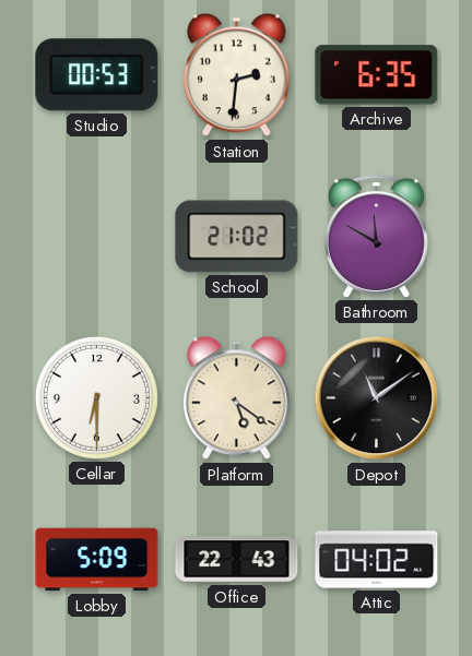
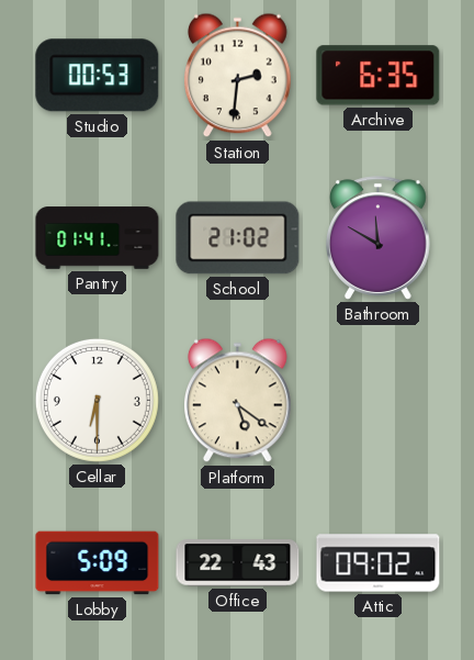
Pantry: none -> 01:41 (98, 238)
Depot: 11:09 -> none (377, 398)
Attic: 04:02 -> 09:02 (379, 563)
